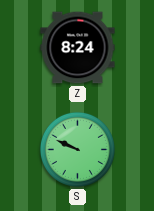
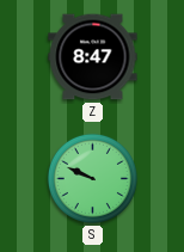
Z: 8:24 -> 8:47 (93, 57)
